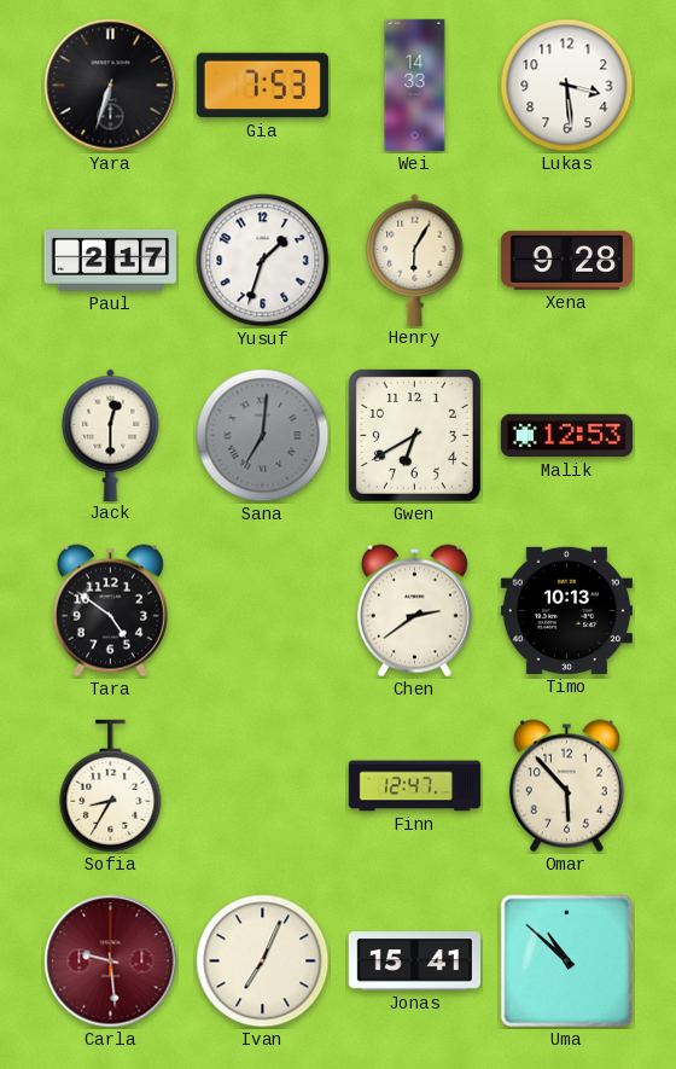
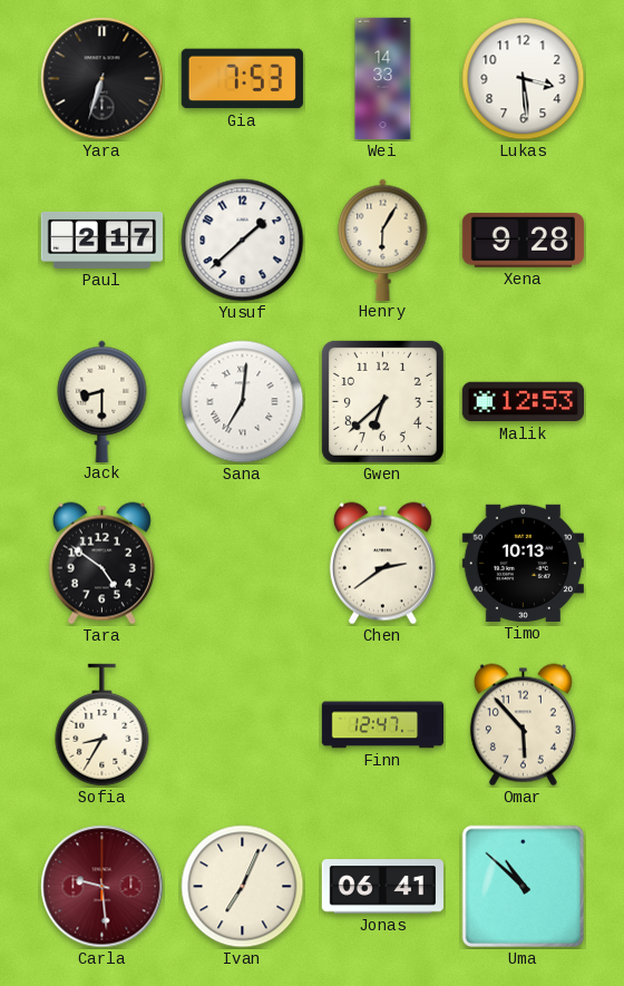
Yusuf: 1:33 -> 1:38 (243, 241)
Jack: 12:30 -> 8:30 (103, 401)
Sana dial: grey -> white (243, 402)
Gwen: 6:40 -> 6:38 (382, 401)
Jonas: 15:41 -> 06:41 (382, 887)
